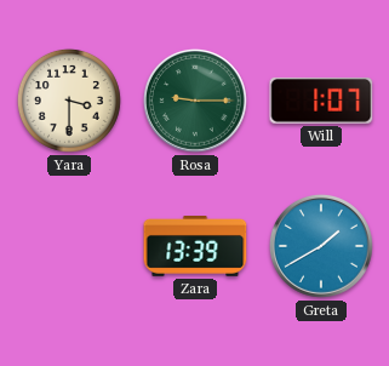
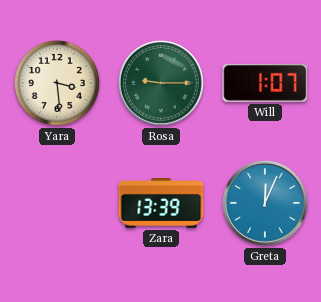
Yara: 3:30 -> 3:29 (57, 83)
Greta: 1:40 -> 12:04 (265, 203)
